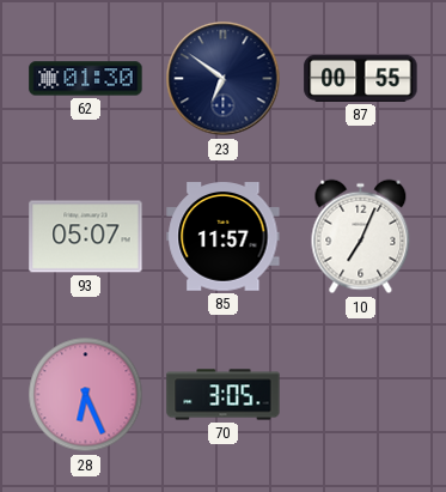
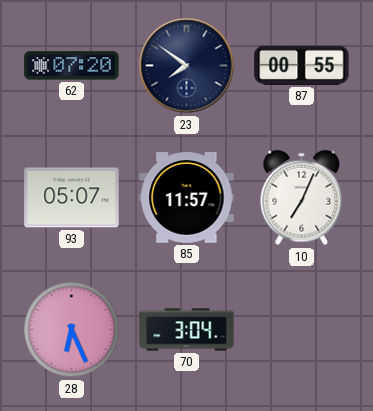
62: 01:30 -> 07:20 (72, 66)
23: 6:51 -> 7:51 (187, 66)
70: 3:05 -> 3:04 (187, 330)
